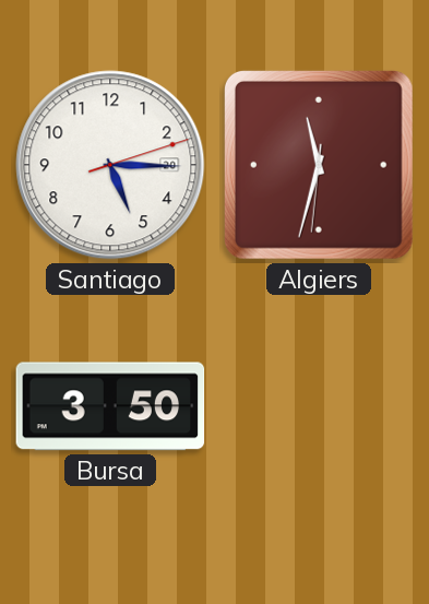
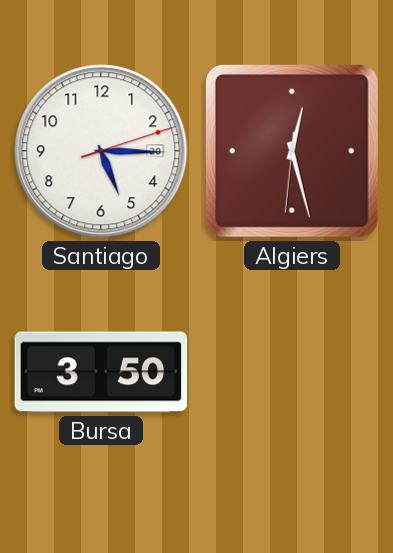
Algiers: 11:32 -> 12:27 (292, 151)
